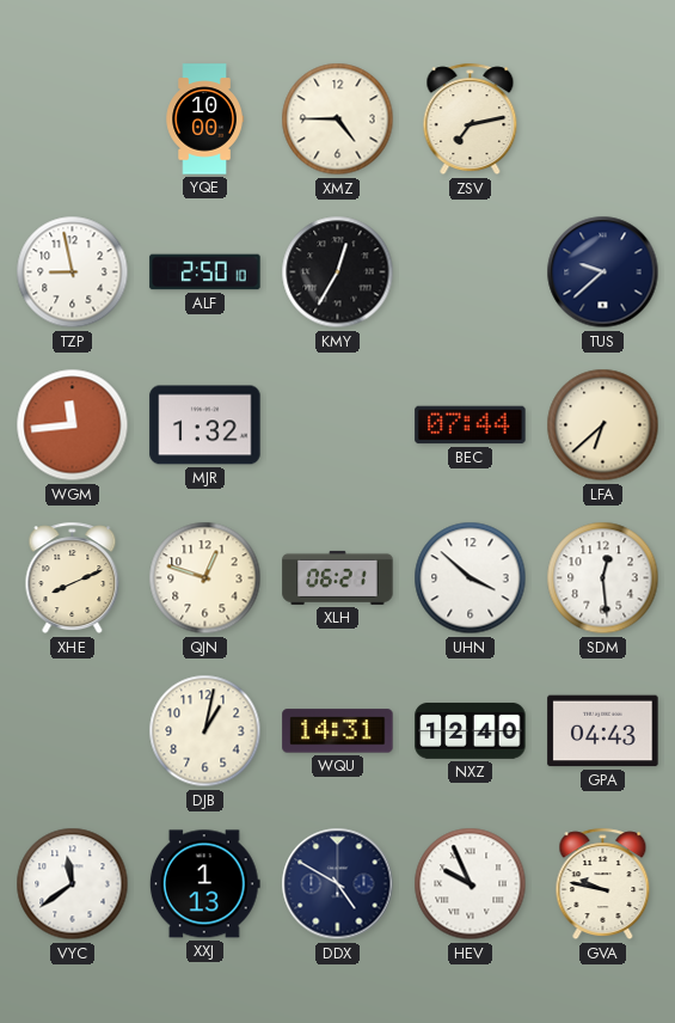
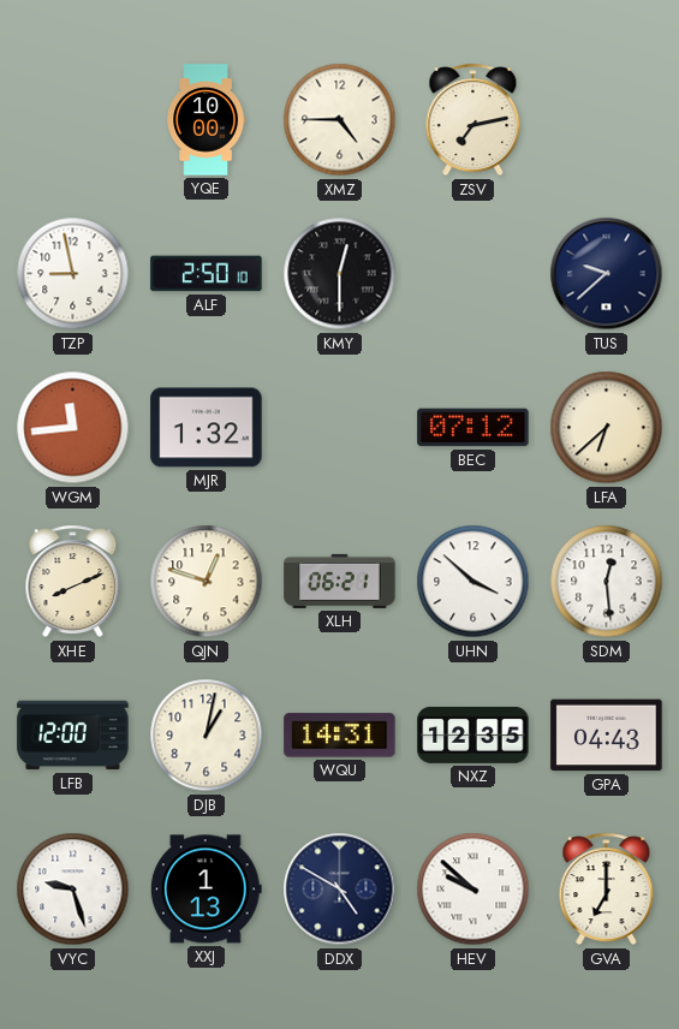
KMY: 12:35 -> 12:30 (340, 274)
BEC: 07:44 -> 07:12 (473, 428)
LFB: none -> 12:00 (73, 736)
NXZ: 12:40 -> 12:35 (473, 736)
VYC: 11:39 -> 9:27 (73, 890)
HEV: 9:56 -> 9:52 (473, 890)
GVA: 9:47 -> 7:00 (607, 890)
